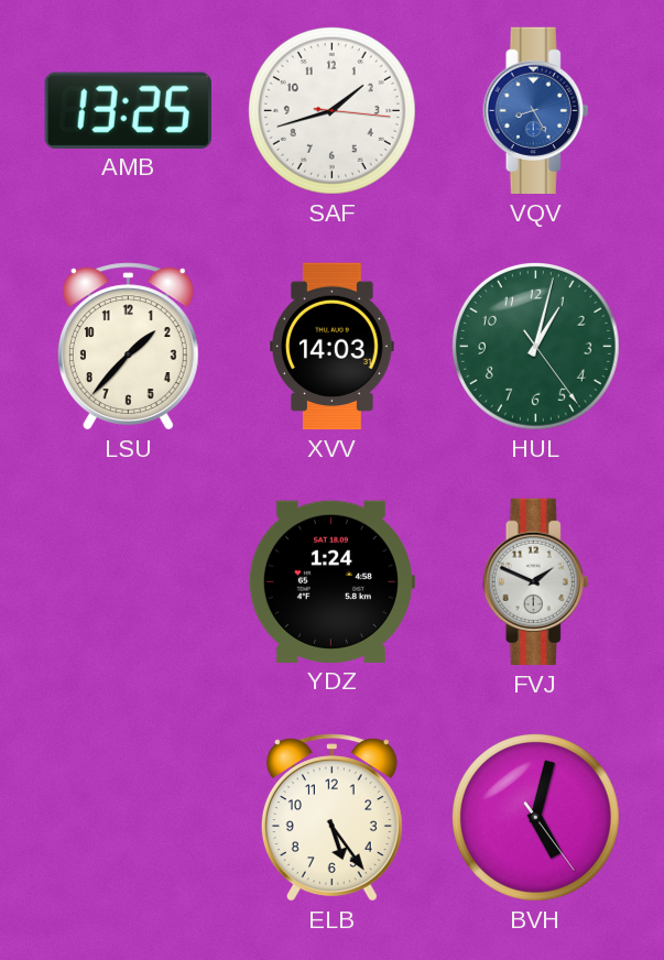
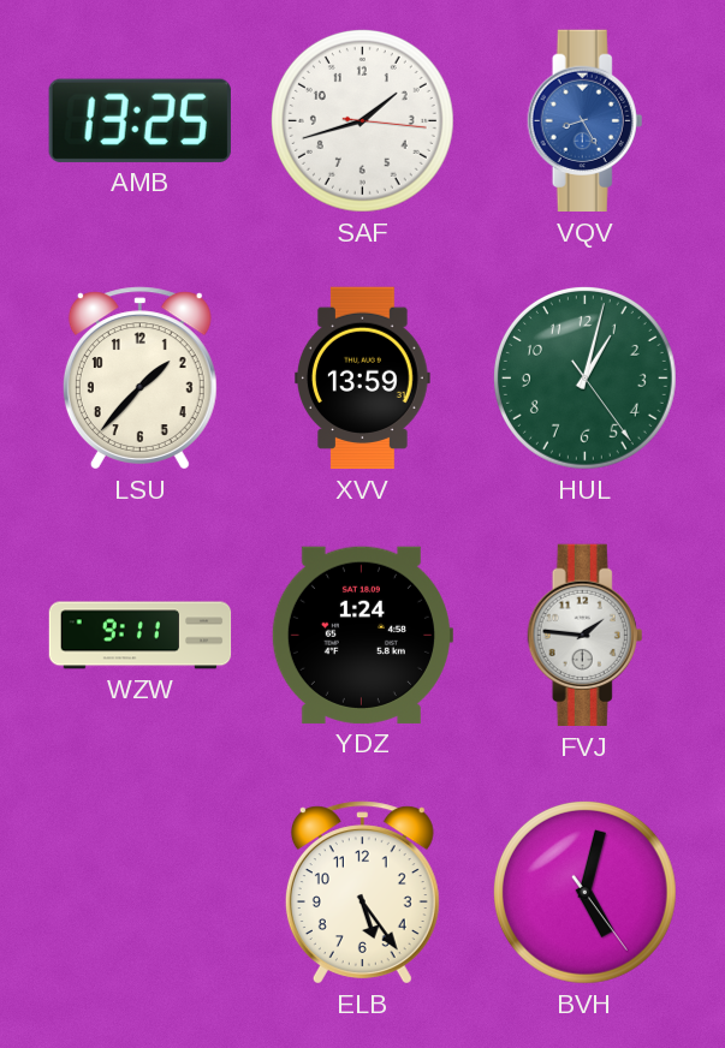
XVV: 14:03 -> 13:59 (363, 379)
WZW: none -> 9:11 (141, 636)
FVJ: 1:49 -> 1:46 (586, 636)
